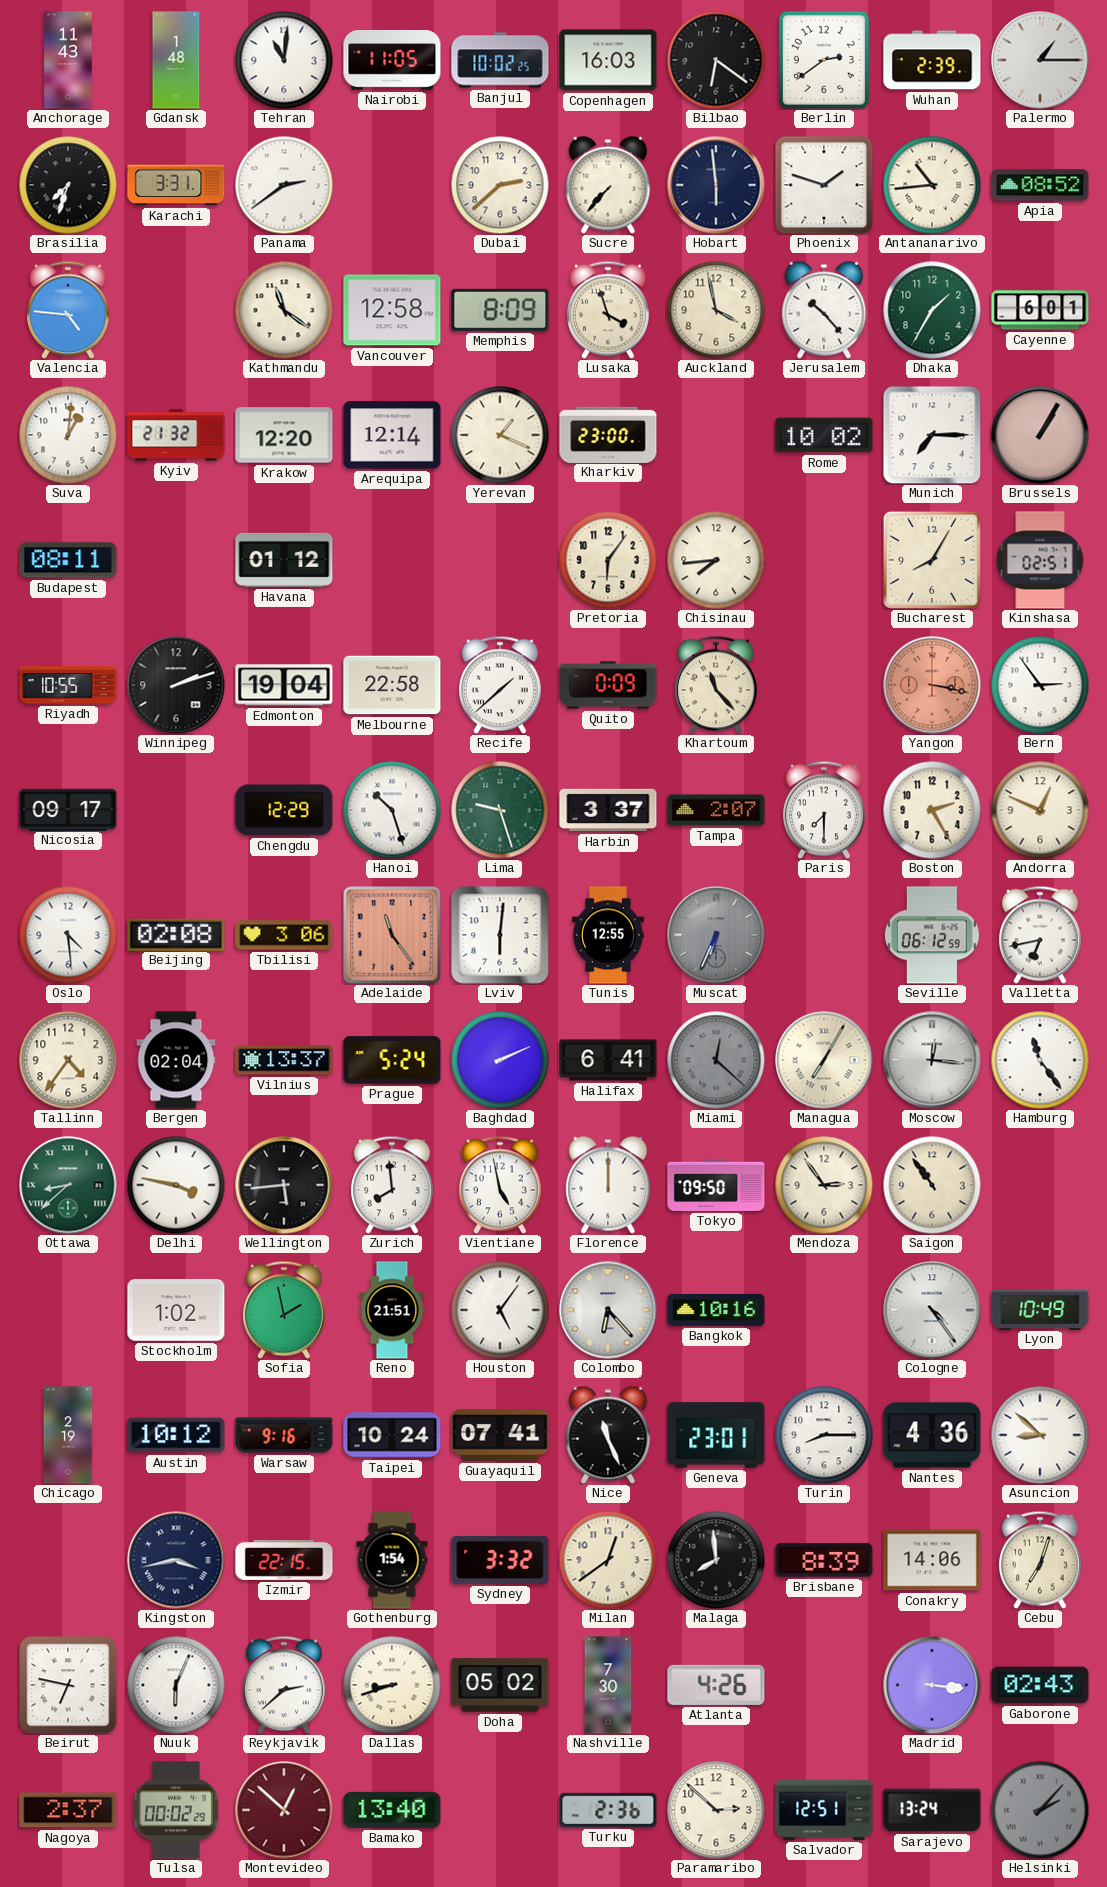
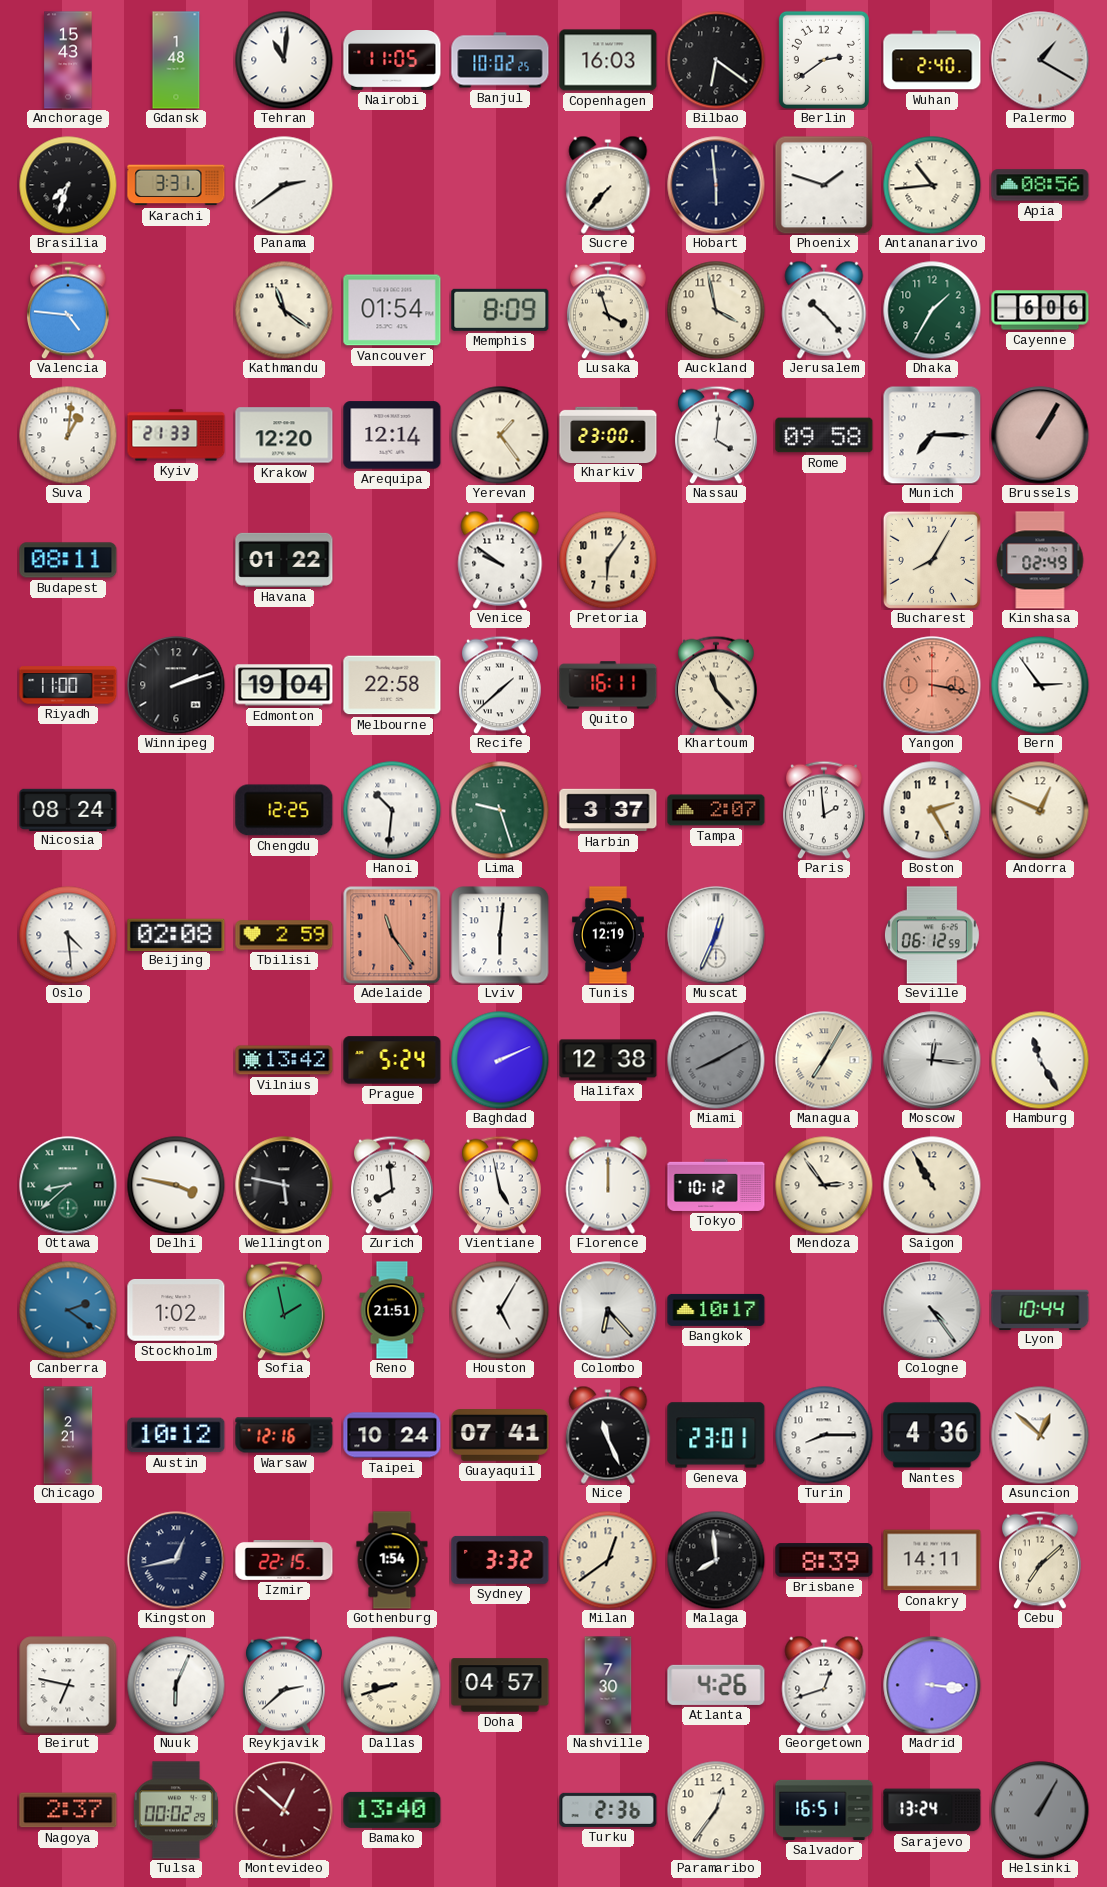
Anchorage: 11:43 -> 15:43 (68, 60)
Wuhan: 2:39 -> 2:40 (932, 60)
Palermo: 1:15 -> 1:20 (1040, 60)
Dubai: 2:38 -> none (500, 185)
Apia: 08:52 -> 08:56 (1040, 185)
Vancouver: 12:58 -> 01:54 (392, 310)
Cayenne: 6:01 -> 6:06 (1040, 310)
Kyiv: 21:32 -> 21:33 (176, 435)
Yerevan: 1:19 -> 1:24 (500, 435)
Nassau: none -> 4:01 (717, 435)
Rome: 10:02 -> 09:58 (824, 435)
Havana: 01:12 -> 01:22 (284, 560)
Venice: none -> 9:51 (500, 560)
Chisinau: 7:44 -> none (716, 560)
Kinshasa: 02:51 -> 02:49 (1040, 560)
Riyadh: 10:55 -> 11:00 (68, 685)
Quito: 0:09 -> 16:11 (608, 685)
Nicosia: 09:17 -> 08:24 (68, 809)
Chengdu: 12:29 -> 12:25 (284, 810)
Hanoi: 10:27 -> 10:31 (392, 810)
Paris: 7:30 -> 1:59 (825, 810)
Tbilisi: 3:06 -> 2:59 (284, 935)
Tunis: 12:55 -> 12:19 (609, 935)
Muscat: 6:34 -> 12:34 (716, 935)
Muscat dial: grey -> white (716, 935)
Valletta: 6:43 -> none (1041, 935)
Tallinn: 4:36 -> none (68, 1060)
Bergen: 02:04 -> none (176, 1060)
Vilnius: 13:37 -> 13:42 (284, 1060)
Halifax: 6:41 -> 12:38 (608, 1060)
Miami: 12:22 -> 8:10 (716, 1060)
Hamburg: 11:24 -> 11:25 (1040, 1060)
Wellington: 5:44 -> 5:47 (284, 1185)
Tokyo: 09:50 -> 10:12 (716, 1185)
Saigon: 10:54 -> 10:55 (932, 1185)
Canberra: none -> 2:21 (68, 1310)
Houston: 5:06 -> 5:05 (500, 1310)
Bangkok: 10:16 -> 10:17 (716, 1310)
Lyon: 10:49 -> 10:44 (1040, 1309)
Chicago: 2:19 -> 2:21 (68, 1435)
Warsaw: 9:16 -> 12:16 (284, 1435)
Asuncion: 8:52 -> 12:52 (1040, 1435)
Kingston: 3:43 -> 12:43 (176, 1560)
Conakry: 14:06 -> 14:11 (932, 1560)
Cebu: 7:03 -> 7:08 (1041, 1560)
Doha: 05:02 -> 04:57 (500, 1685)
Georgetown: none -> 12:42 (824, 1685)
Gaborone: 02:43 -> none (1040, 1685)
Paramaribo: 2:52 -> 12:36 (716, 1810)
Salvador: 12:51 -> 16:51 (824, 1810)
Helsinki: 2:07 -> 1:05 (1040, 1810)
